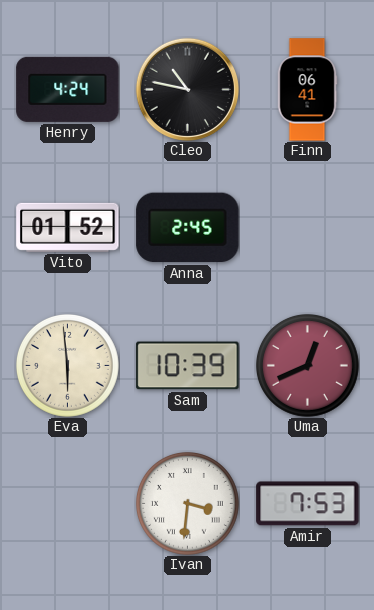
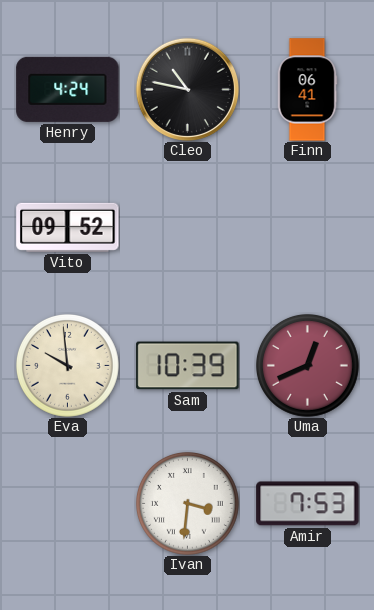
Vito: 01:52 -> 09:52 (68, 227)
Anna: 2:45 -> none (188, 228)
Eva: 5:59 -> 9:59 (67, 365)
